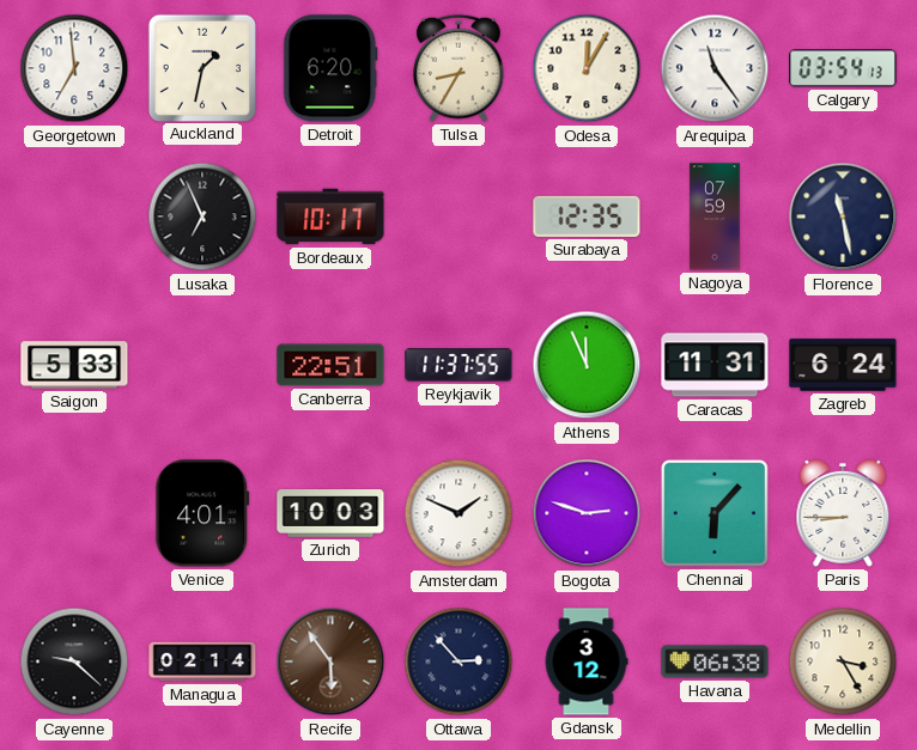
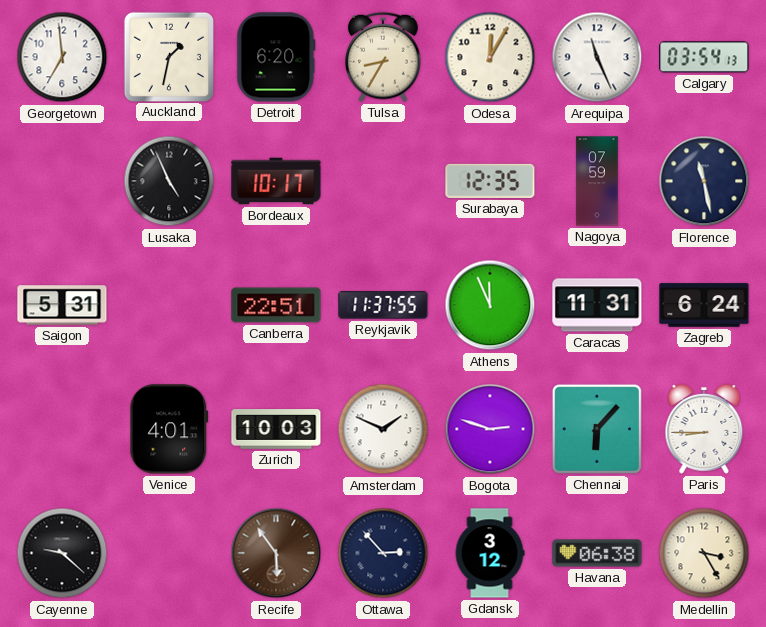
Arequipa: 11:24 -> 11:26 (597, 57)
Lusaka: 6:56 -> 4:56 (169, 181)
Saigon: 5:33 -> 5:31 (62, 305)
Managua: 02:14 -> none (202, 661)
